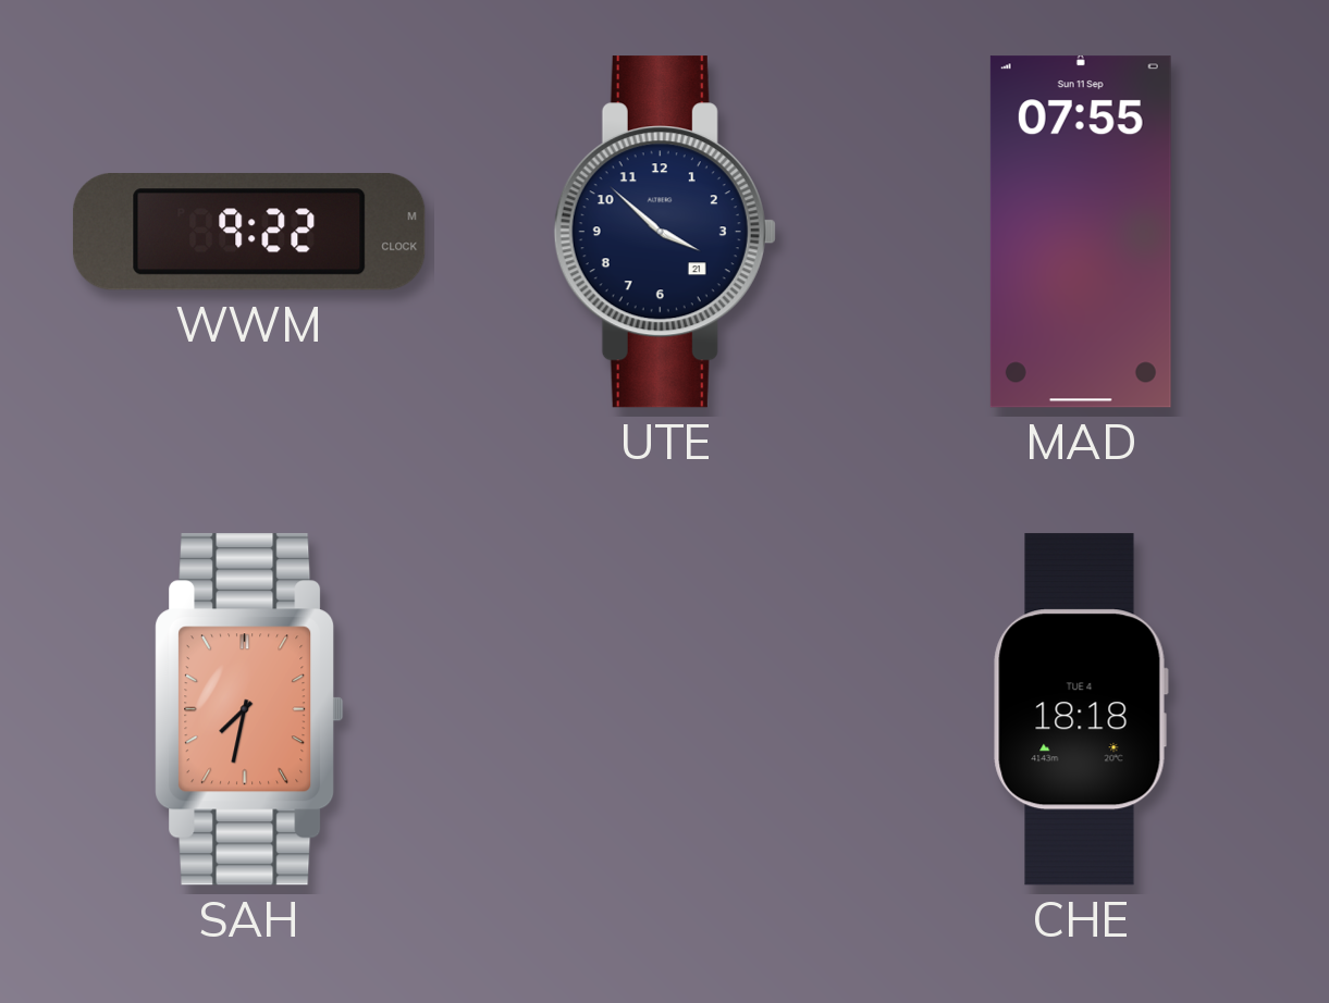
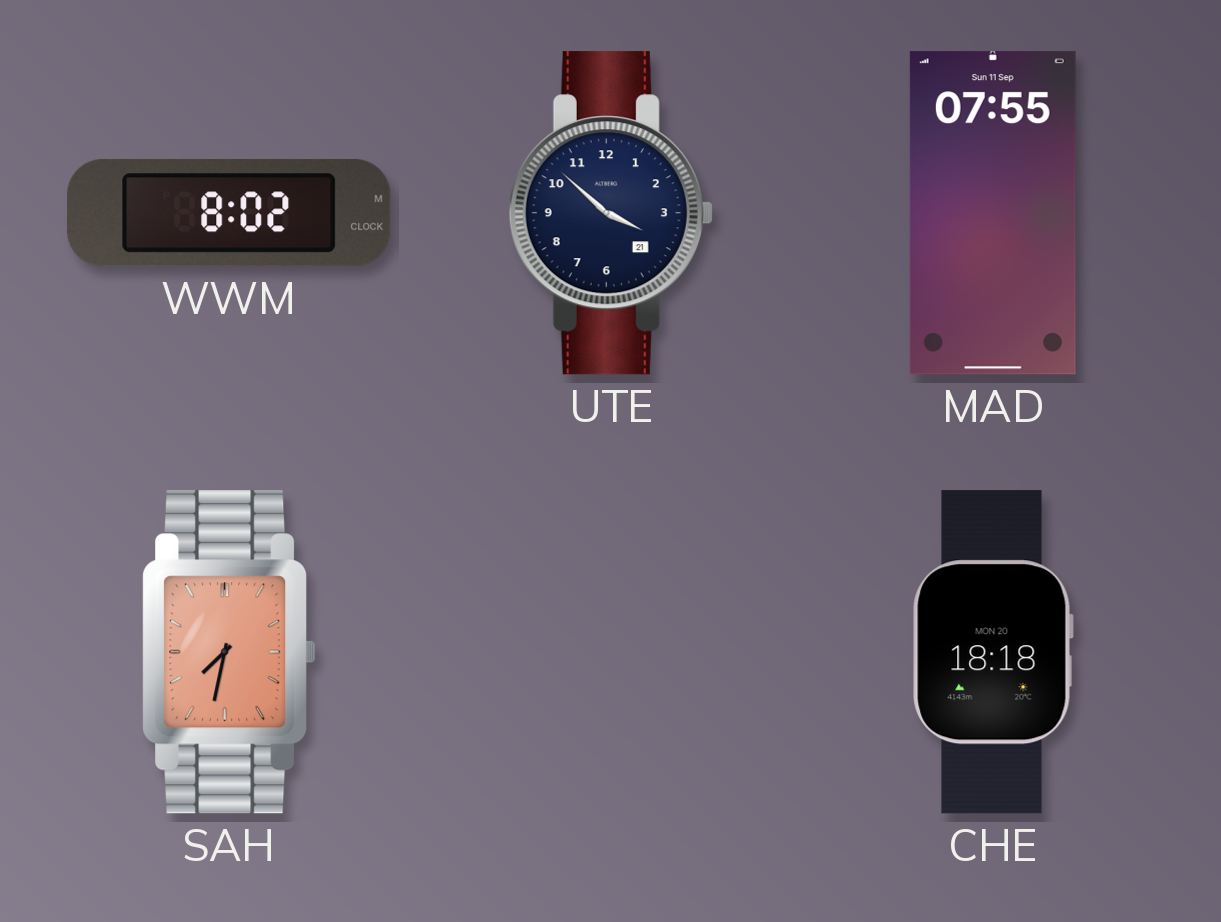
WWM: 9:22 -> 8:02 (229, 213)
CHE date: TUE 4 -> MON 20 (993, 652)
